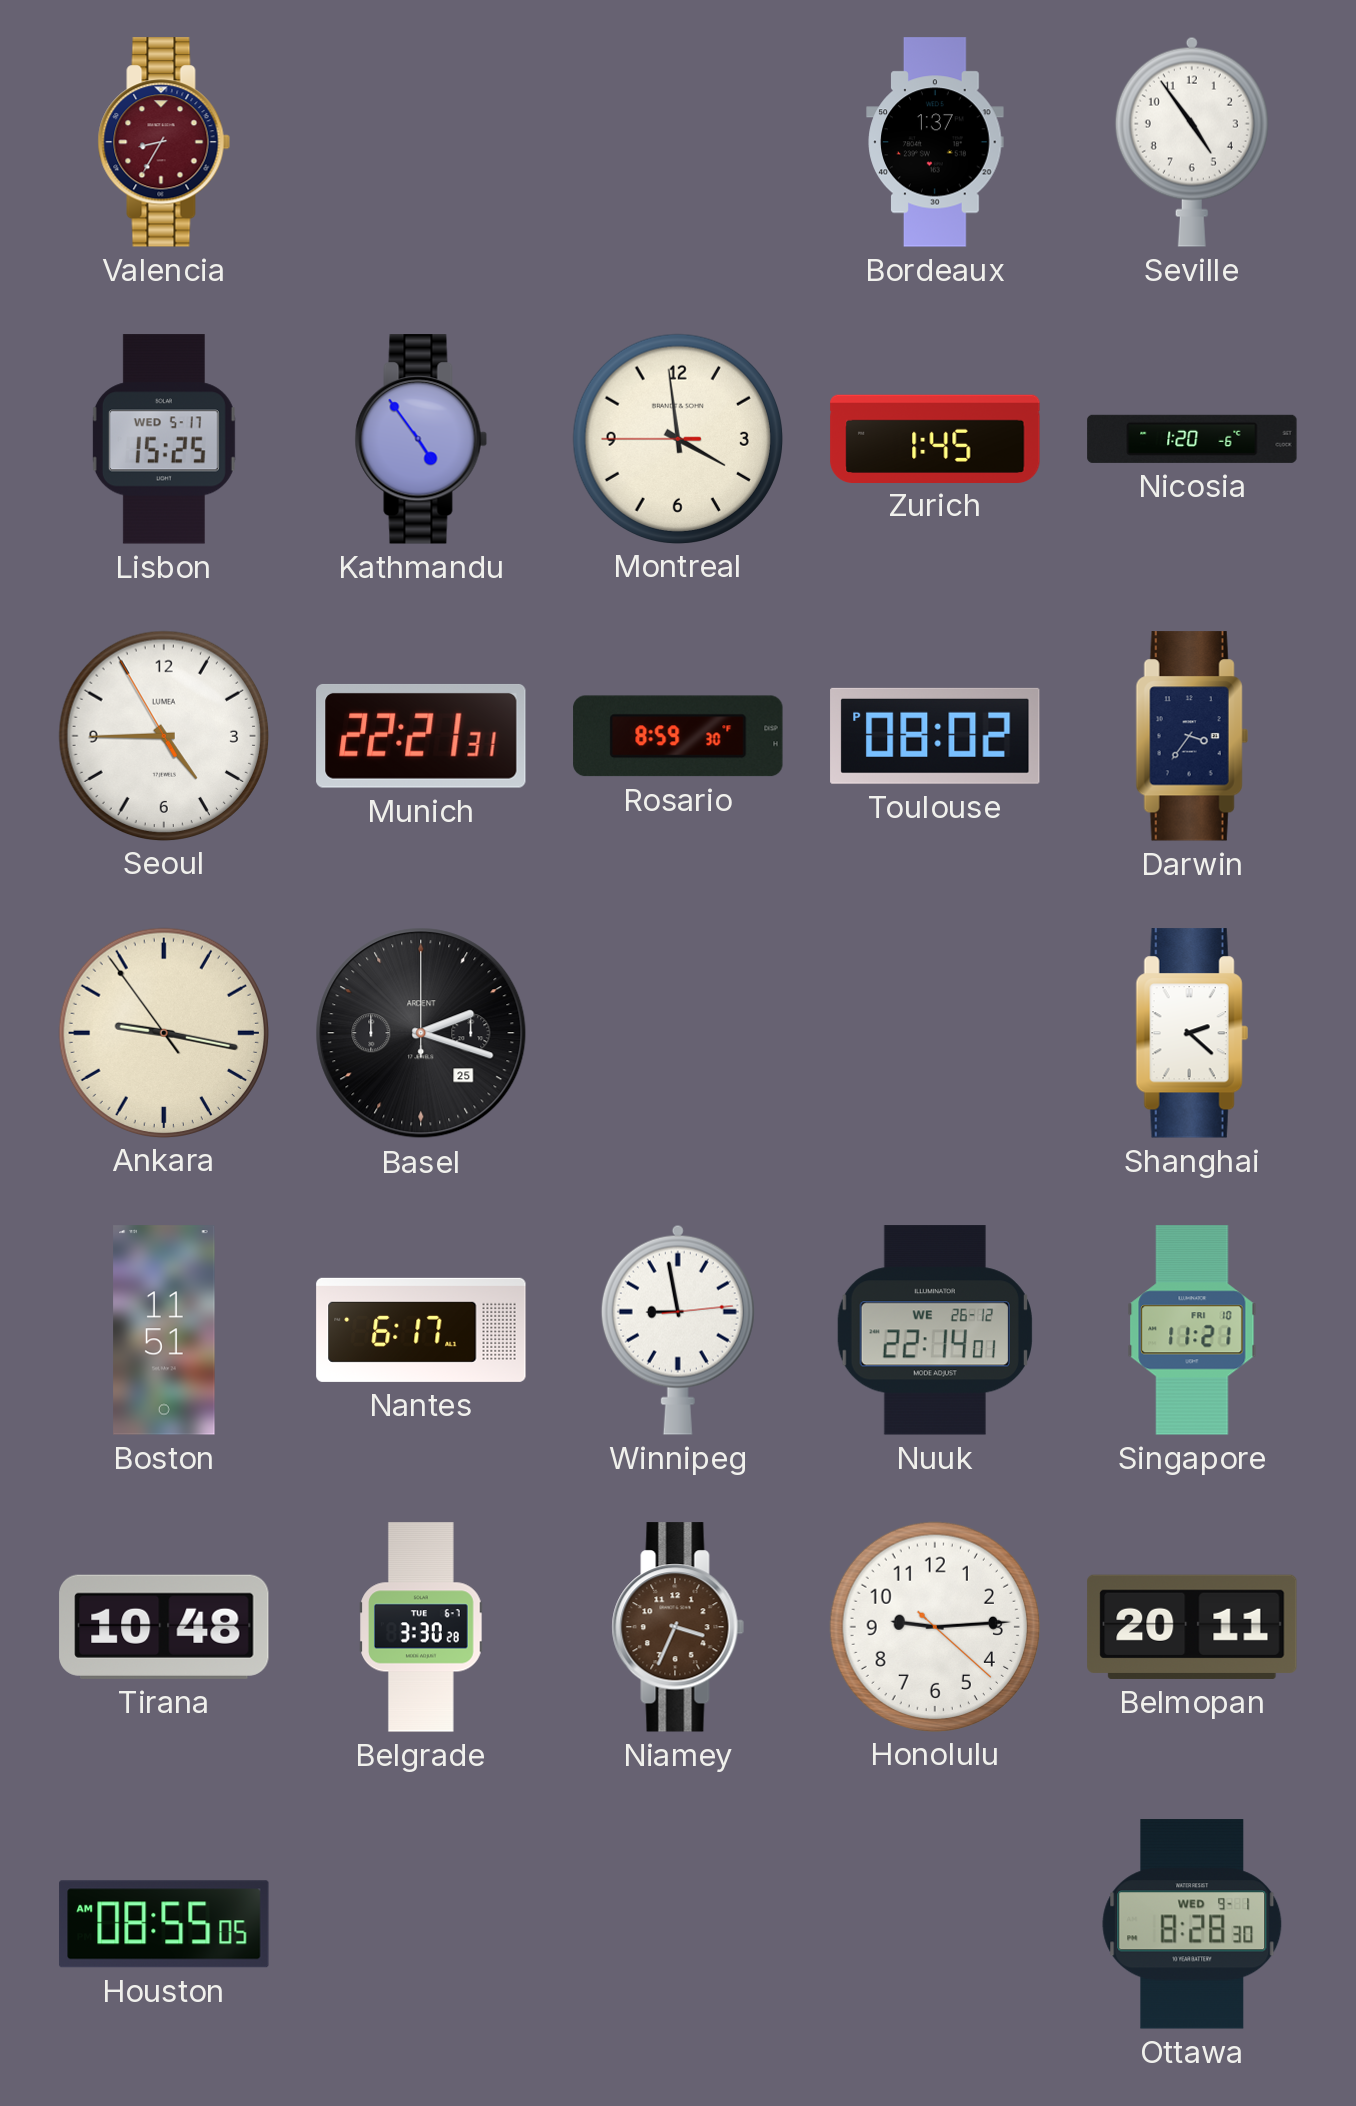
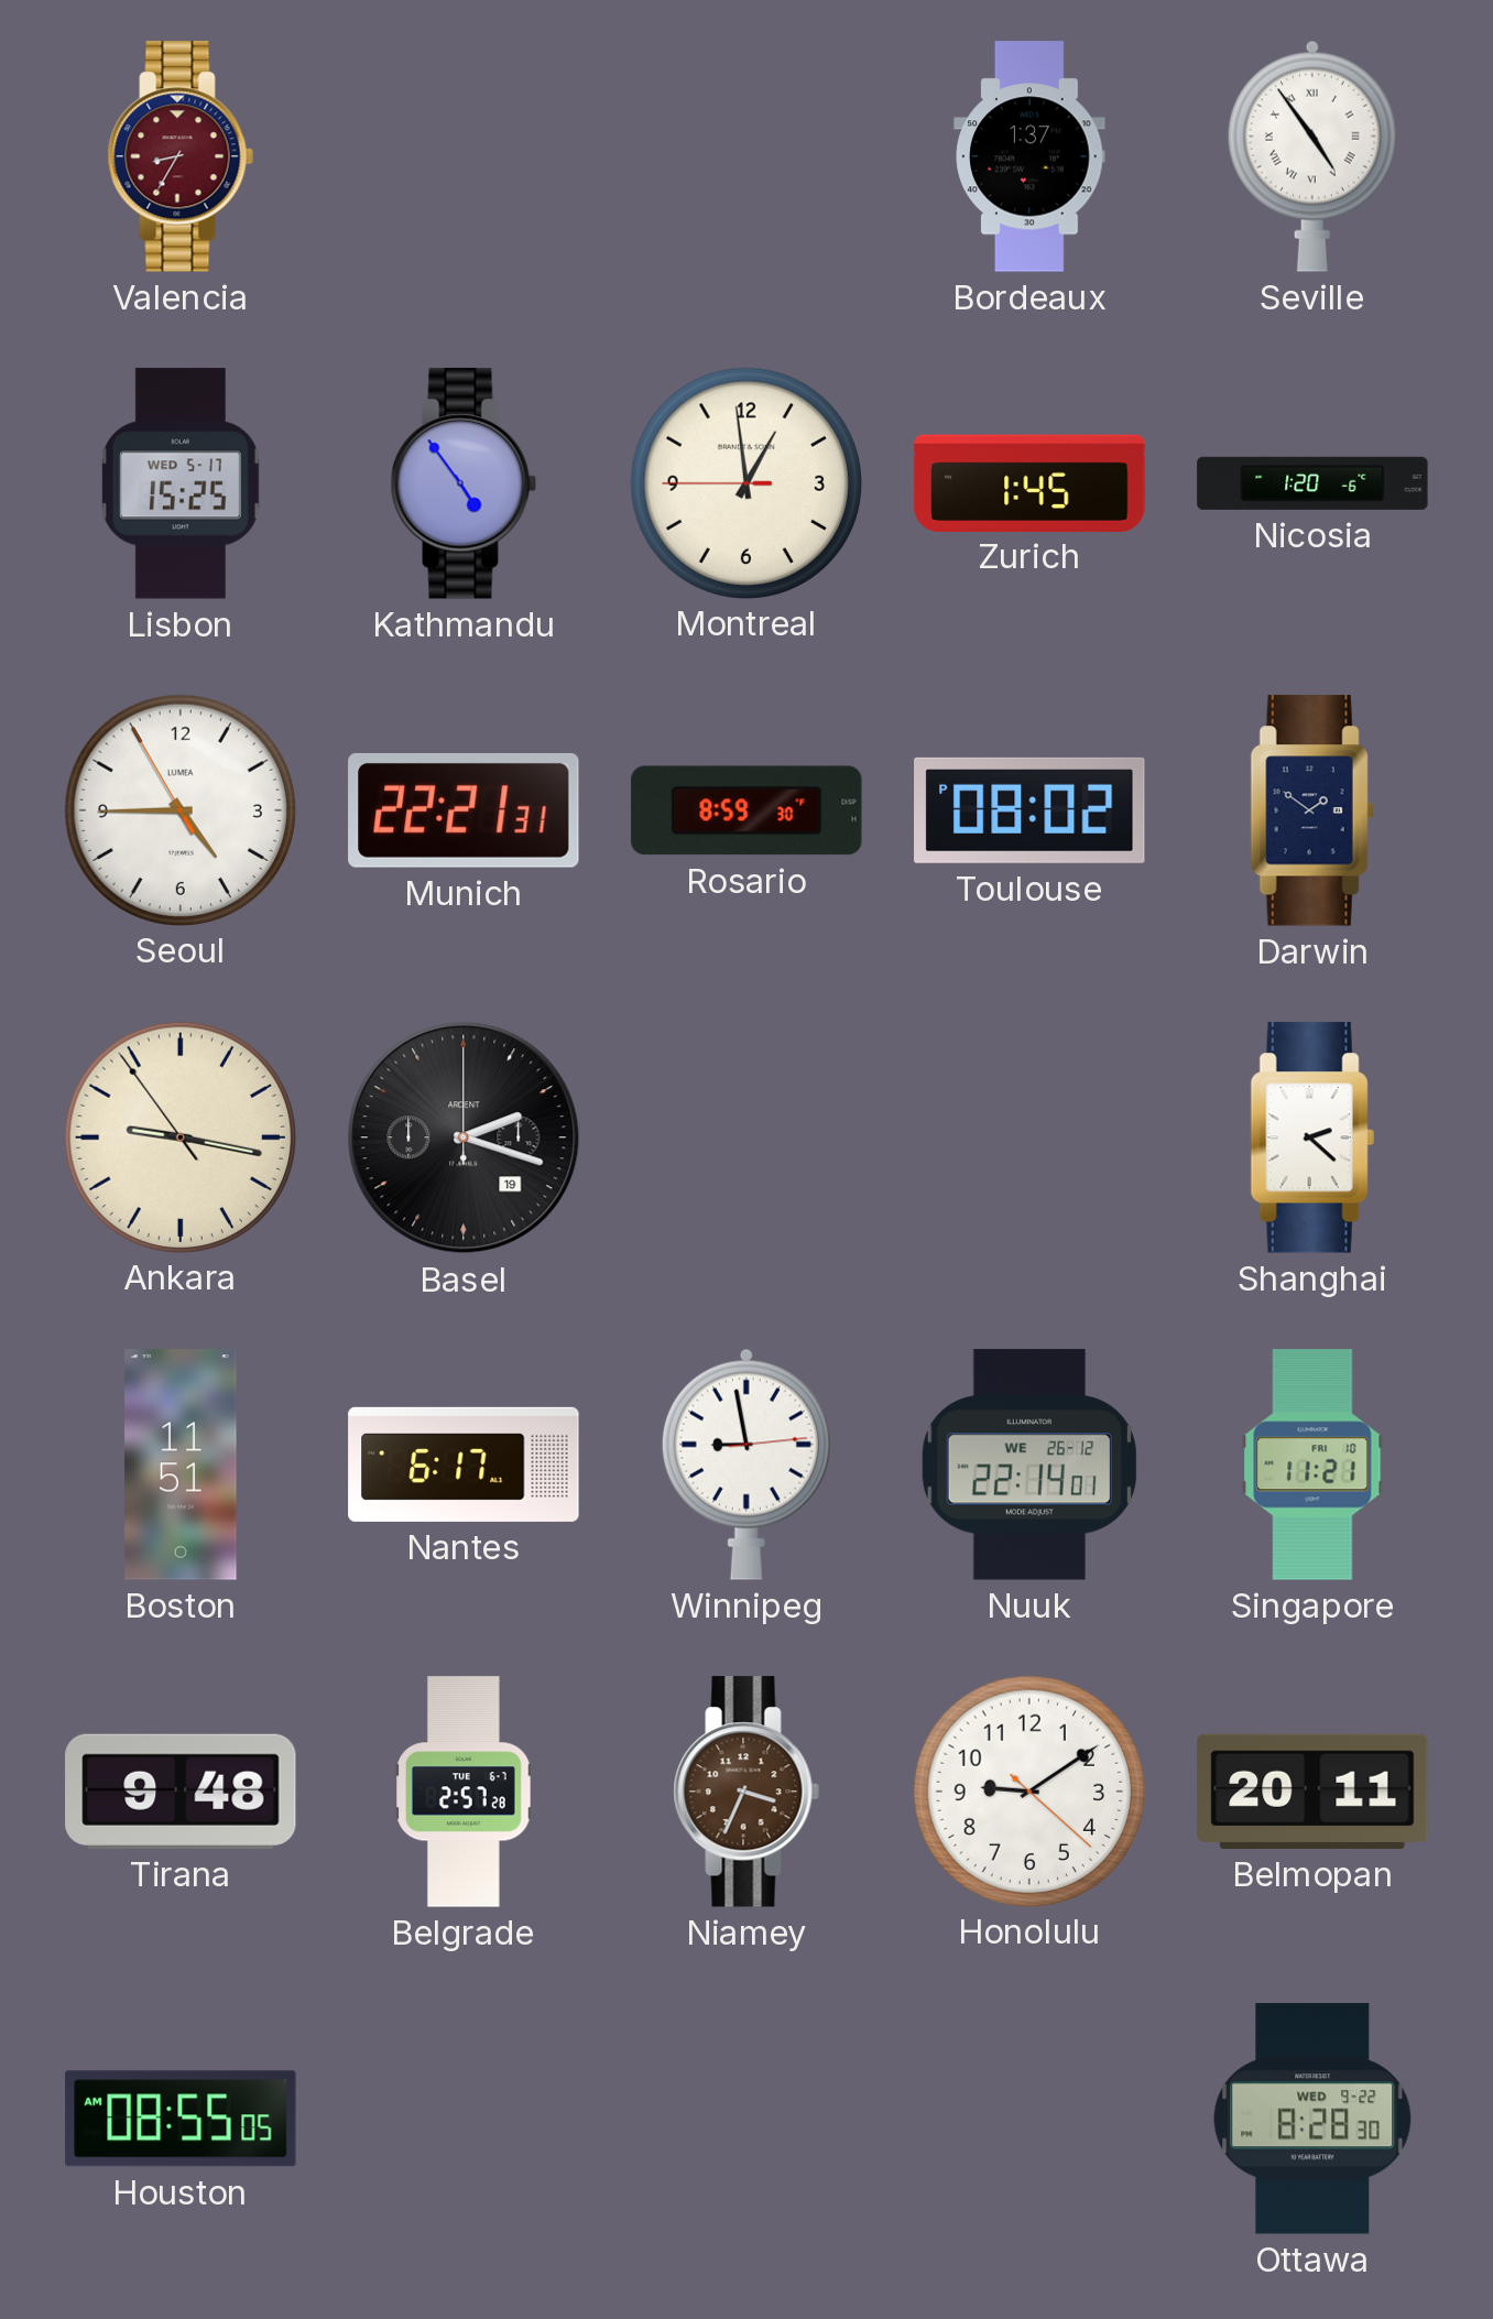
Seville numerals: Arabic -> Roman (1312, 156)
Montreal: 3:58 -> 12:58 (745, 482)
Darwin: 3:36 -> 1:51 (1312, 810)
Basel date: 25 -> 19 (464, 1137)
Tirana: 10:48 -> 9:48 (181, 1792)
Belgrade: 3:30 -> 2:57 (464, 1792)
Honolulu: 9:14 -> 9:09 (1028, 1790)
Ottawa date: WED 9-1 -> WED 9-22 (1312, 2119)
